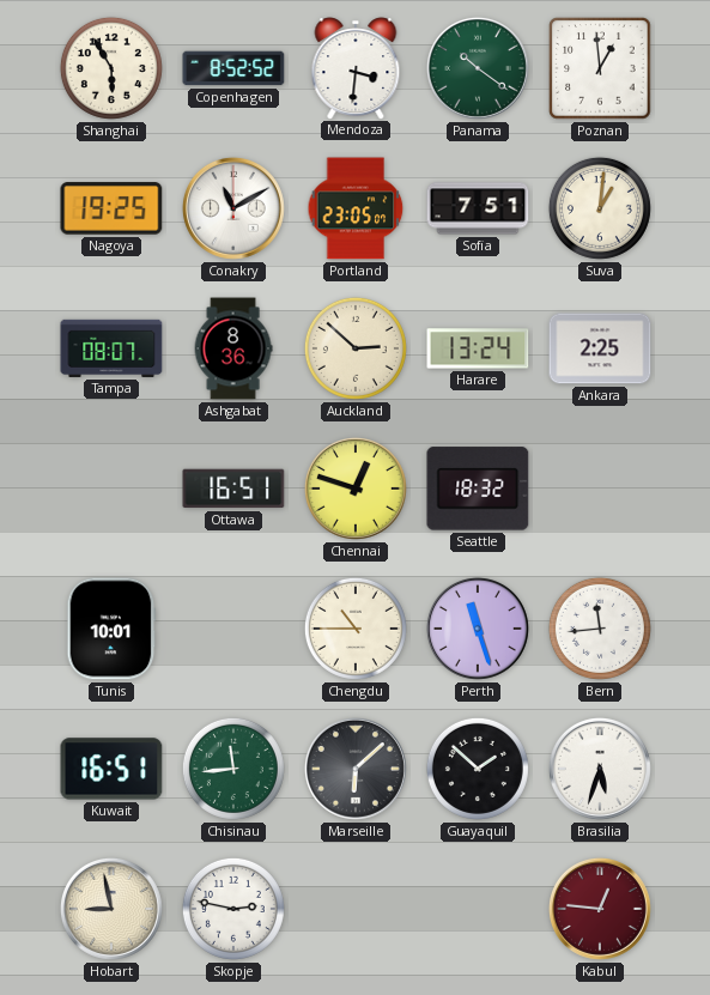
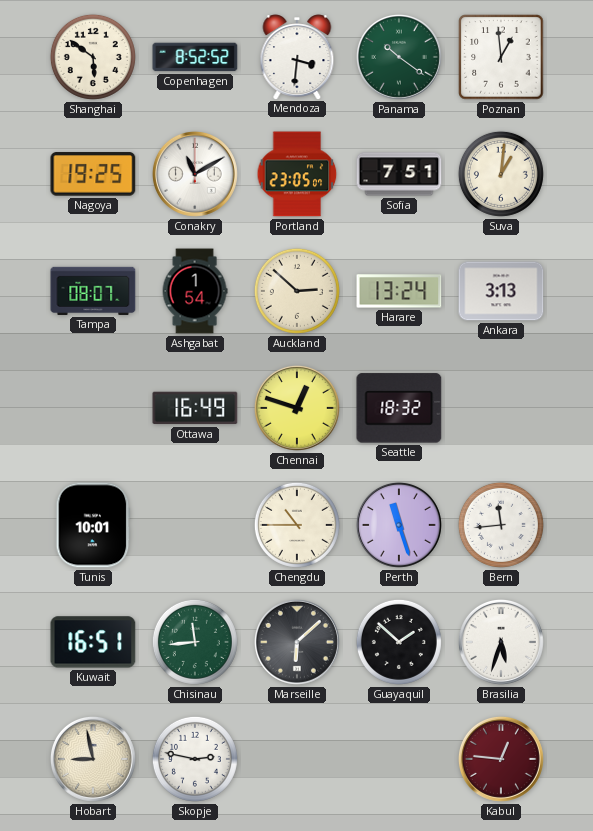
Shanghai: 5:55 -> 5:51 (93, 57)
Ashgabat: 8:36 -> 1:54 (195, 291)
Ankara: 2:25 -> 3:13 (501, 291)
Ottawa: 16:51 -> 16:49 (195, 408)
